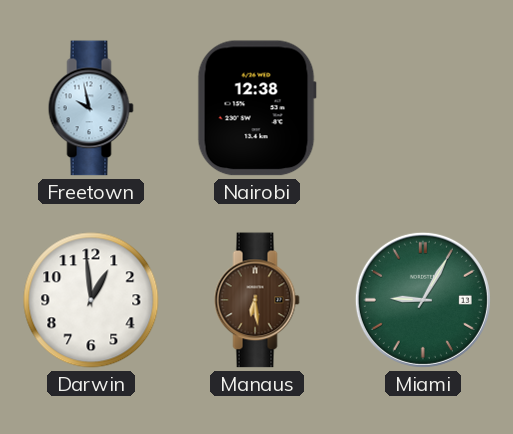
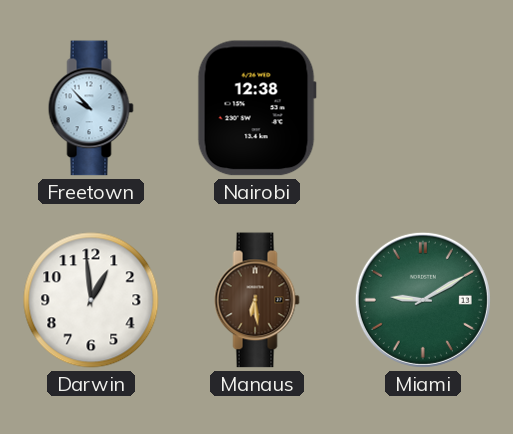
Freetown: 9:58 -> 9:53 (91, 108)
Miami: 9:05 -> 9:10 (423, 300)
